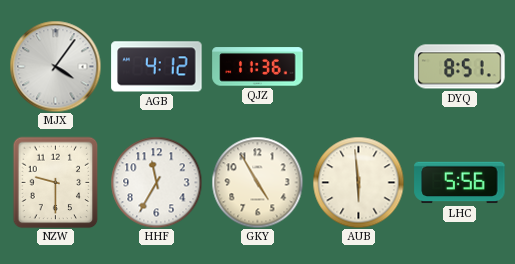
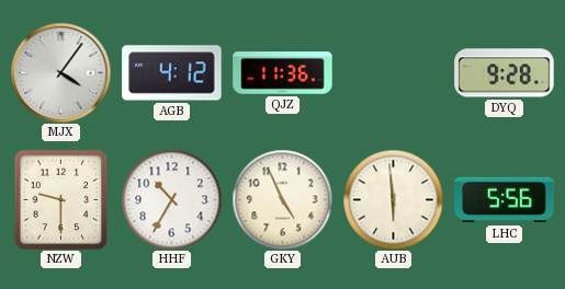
DYQ: 8:51 -> 9:28 (505, 73)
HHF: 11:35 -> 10:35 (171, 199)
GKY: 4:55 -> 4:56 (282, 199)
